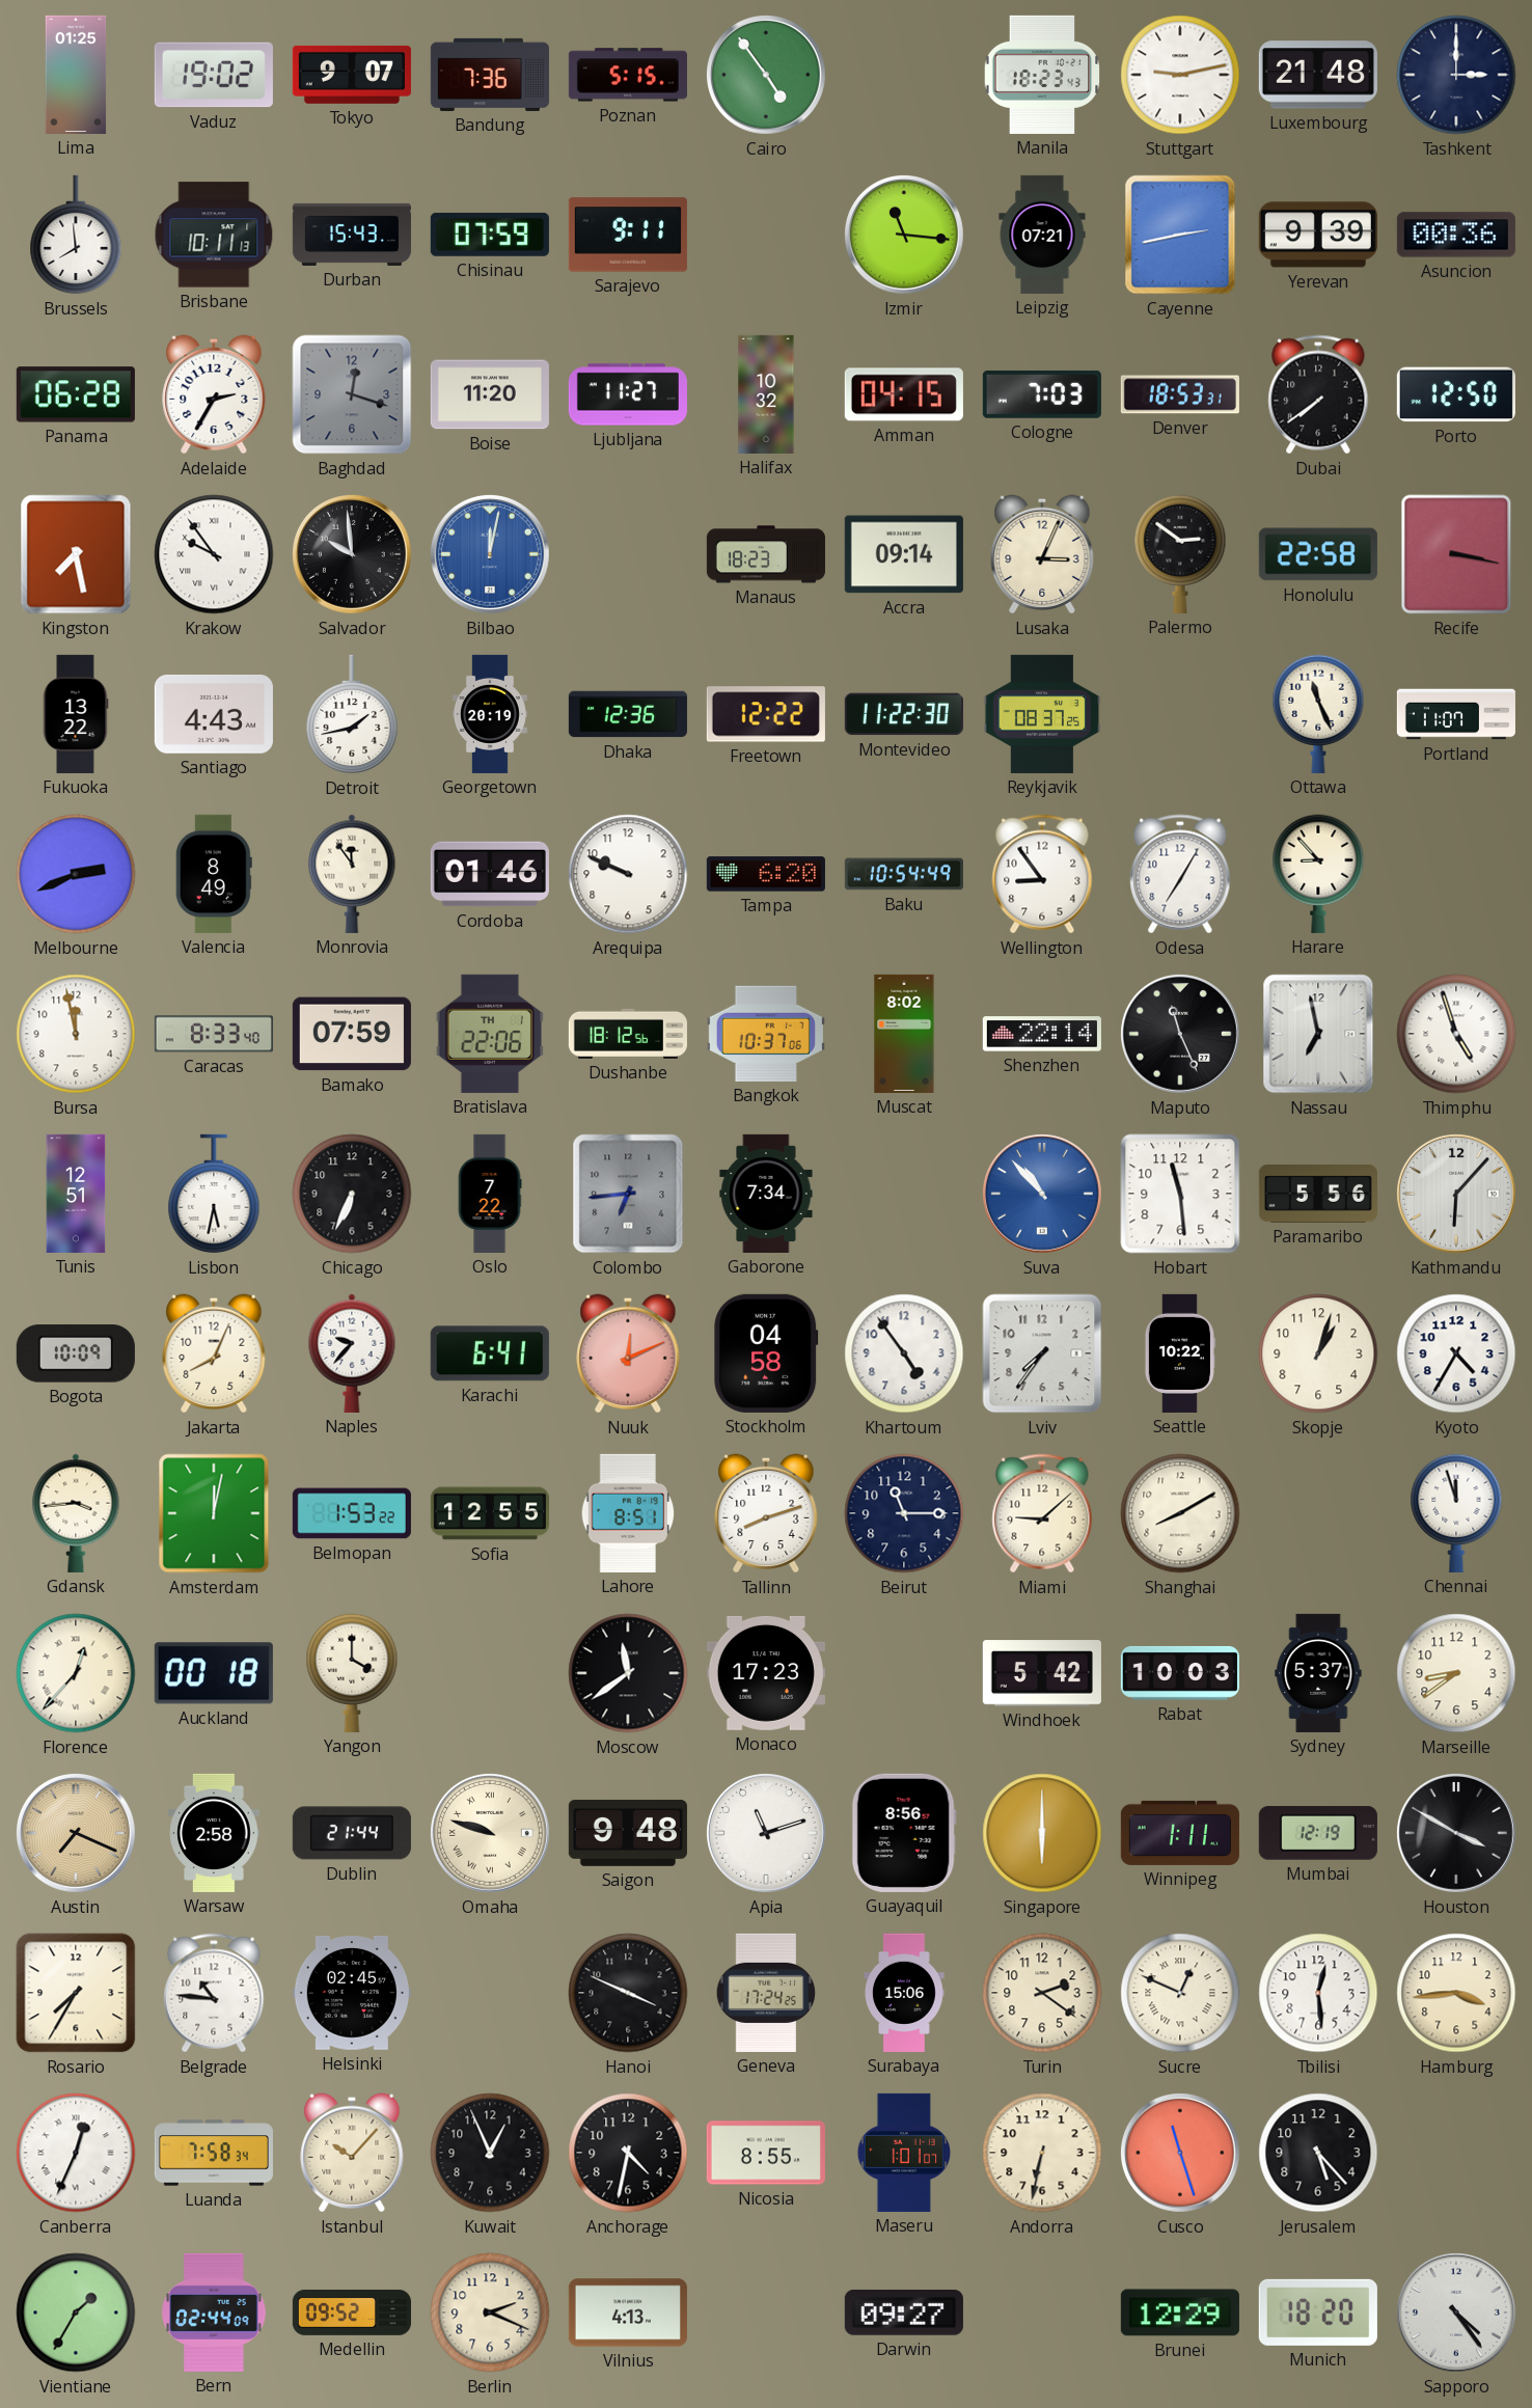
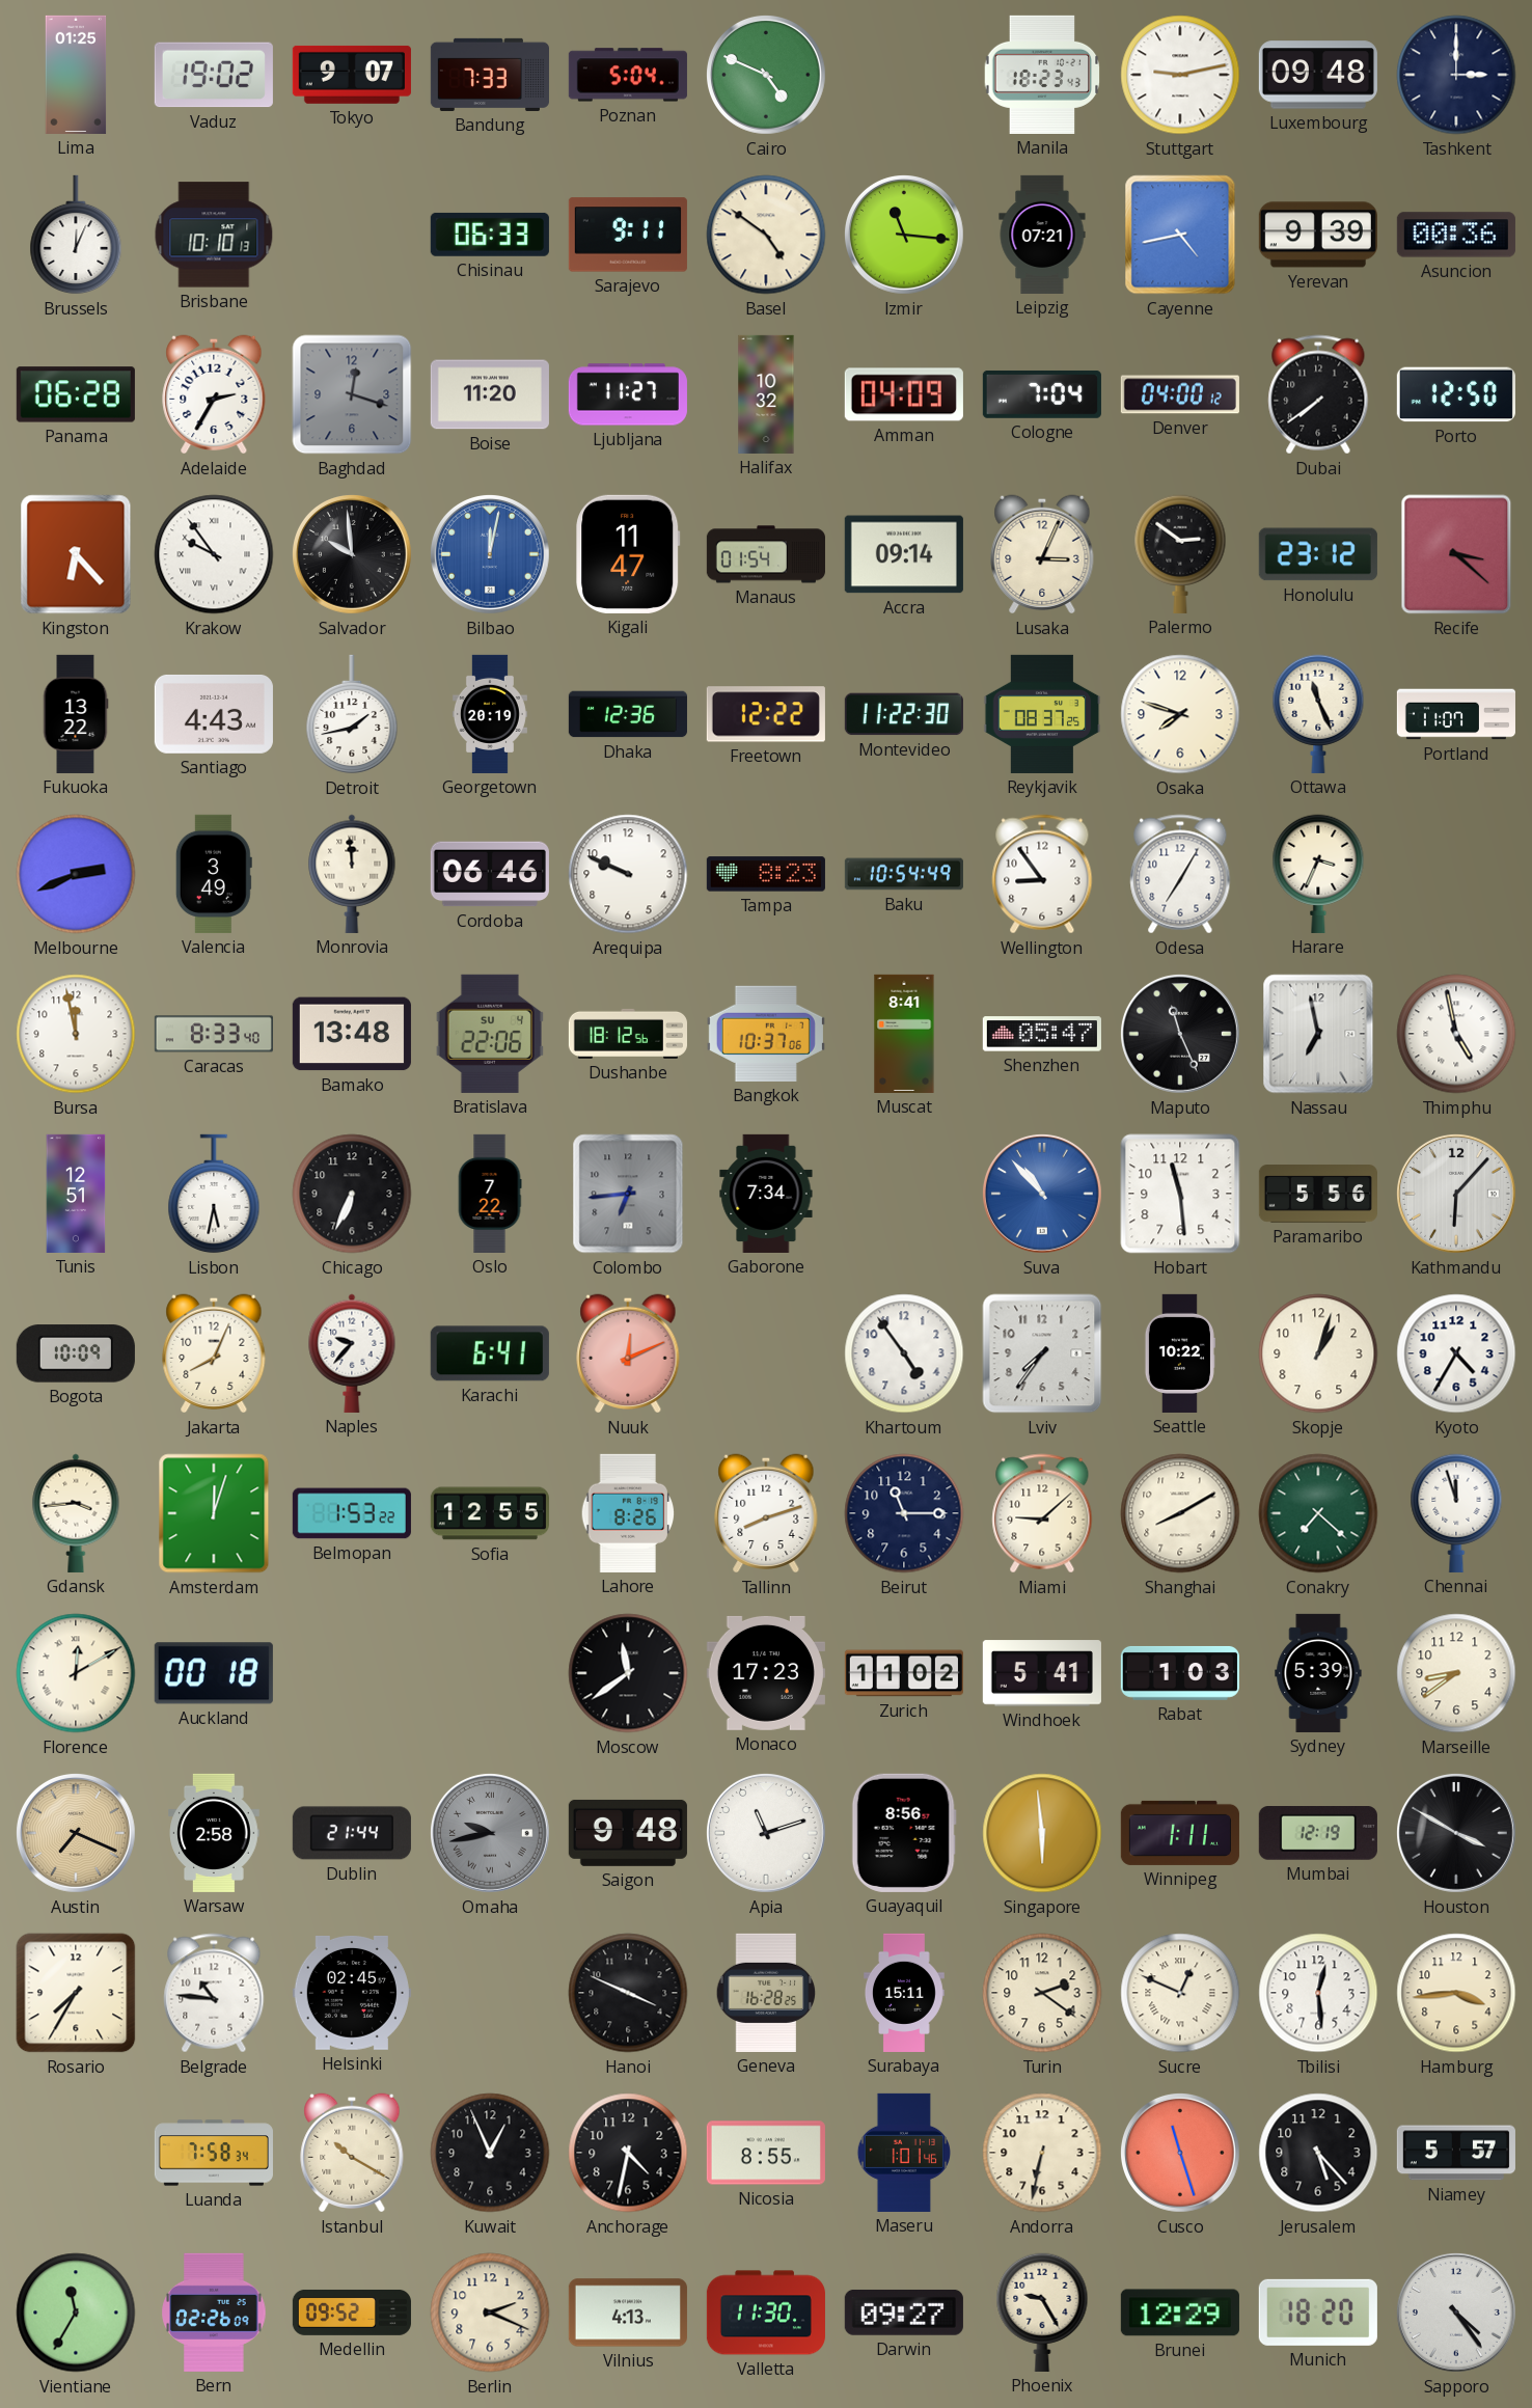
Bandung: 7:36 -> 7:33 (490, 75)
Poznan: 5:15 -> 5:04 (628, 75)
Cairo: 4:54 -> 4:49 (766, 75)
Luxembourg: 21:48 -> 09:48 (1318, 75)
Brussels: 7:59 -> 12:04 (76, 235)
Brisbane: 10:11 -> 10:10 (214, 235)
Durban: 15:43 -> none (352, 235)
Chisinau: 07:59 -> 06:33 (490, 235)
Basel: none -> 4:51 (766, 235)
Cayenne: 2:43 -> 4:43 (1180, 235)
Amman: 04:15 -> 04:09 (904, 394)
Cologne: 7:03 -> 7:04 (1042, 394)
Denver: 18:53 -> 04:00 (1180, 394)
Kingston: 7:28 -> 6:23 (76, 554)
Kigali: none -> 11:47 (628, 554)
Manaus: 18:23 -> 01:54 (766, 554)
Honolulu: 22:58 -> 23:12 (1318, 554)
Recife: 3:17 -> 3:22 (1456, 554)
Osaka: none -> 7:48 (1180, 714)
Valencia: 8:49 -> 3:49 (214, 874)
Monrovia: 11:54 -> 11:59 (352, 874)
Cordoba: 01:46 -> 06:46 (490, 874)
Tampa: 6:20 -> 8:23 (766, 874)
Harare: 8:53 -> 3:34 (1318, 874)
Bamako: 07:59 -> 13:48 (352, 1034)
Bratislava date: TH 1 -> SU 4 (490, 1034)
Muscat: 8:02 -> 8:41 (904, 1034)
Shenzhen: 22:14 -> 05:47 (1042, 1034)
Thimphu: 4:57 -> 4:58 (1456, 1034)
Stockholm: 04:58 -> none (766, 1353)
Amsterdam: 12:02 -> 12:03 (214, 1513)
Lahore: 8:51 -> 8:26 (628, 1513)
Conakry: none -> 7:22 (1318, 1513)
Florence: 12:37 -> 12:10 (76, 1673)
Yangon: 4:00 -> none (352, 1673)
Zurich: none -> 11:02 (904, 1673)
Windhoek: 5:42 -> 5:41 (1042, 1673)
Rabat: 10:03 -> 1:03 (1180, 1673)
Sydney: 5:37 -> 5:39 (1318, 1673)
Omaha: 9:48 -> 9:43 (490, 1833)
Omaha dial: cream -> grey (490, 1833)
Singapore: 6:00 -> 5:59 (1042, 1833)
Geneva: 17:24 -> 16:28 (766, 1993)
Surabaya: 15:06 -> 15:11 (905, 1993)
Canberra: 12:34 -> none (76, 2153)
Istanbul: 10:07 -> 10:20 (352, 2153)
Maseru: 1:01:07 -> 1:01:46 (903, 2153)
Niamey: none -> 5:57 (1456, 2153)
Vientiane: 1:35 -> 11:35 (76, 2313)
Bern: 02:44 -> 02:26 (214, 2313)
Valletta: none -> 11:30 (766, 2313)
Phoenix: none -> 9:25 (1042, 2313)
